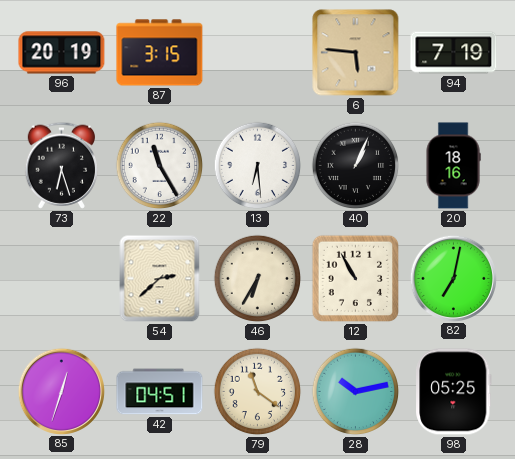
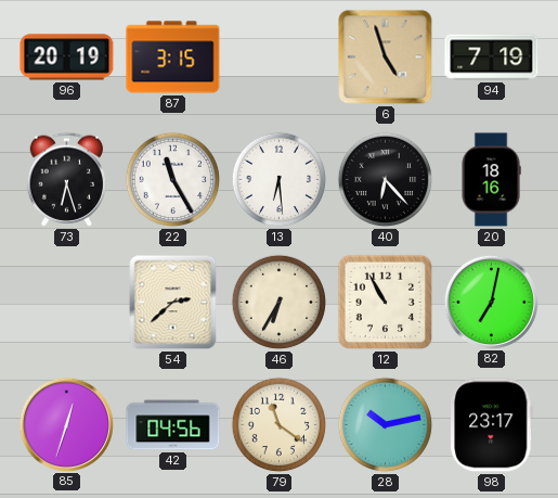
6: 5:46 -> 4:57 (386, 58)
40: 1:04 -> 6:23 (386, 180)
42: 04:51 -> 04:56 (173, 425)
98: 05:25 -> 23:17 (492, 425)
